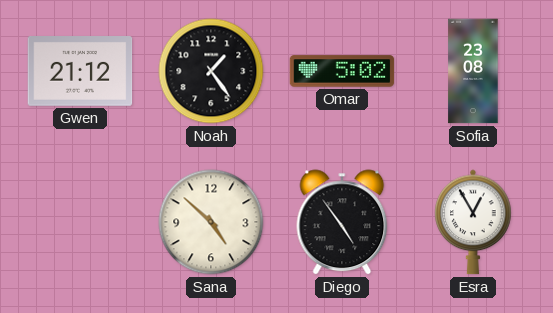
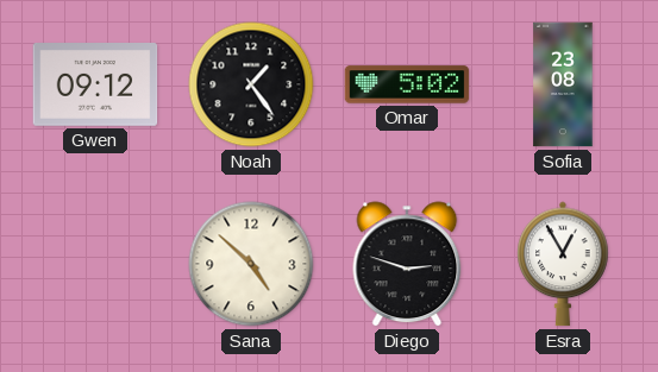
Gwen: 21:12 -> 09:12 (95, 86)
Diego: 4:54 -> 2:48 (407, 264)
